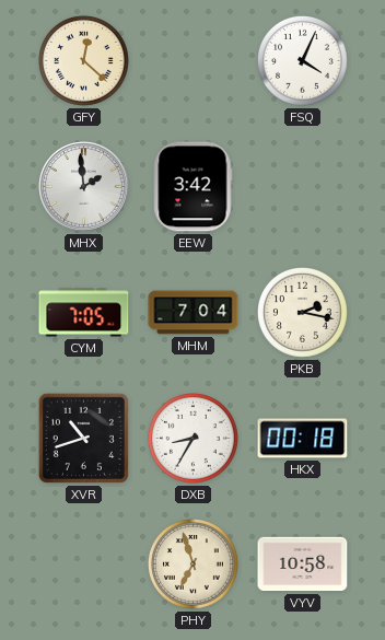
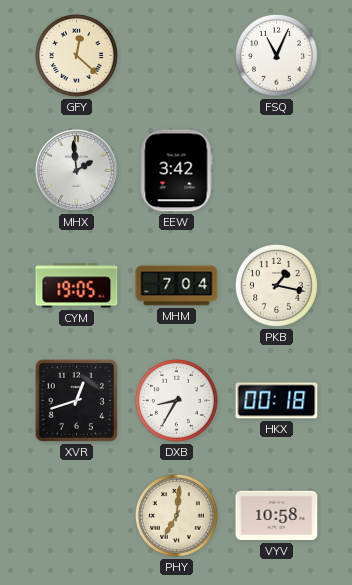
FSQ: 4:04 -> 11:04 (277, 56)
CYM: 7:05 -> 19:05 (77, 286)
PKB: 2:17 -> 1:17 (277, 286)
XVR: 10:42 -> 12:42 (76, 400)
PHY: 6:57 -> 7:01 (177, 516)
